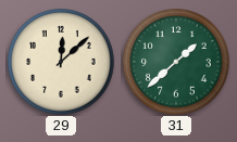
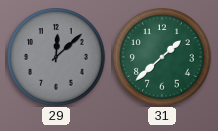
29 dial: cream -> grey (56, 57)
